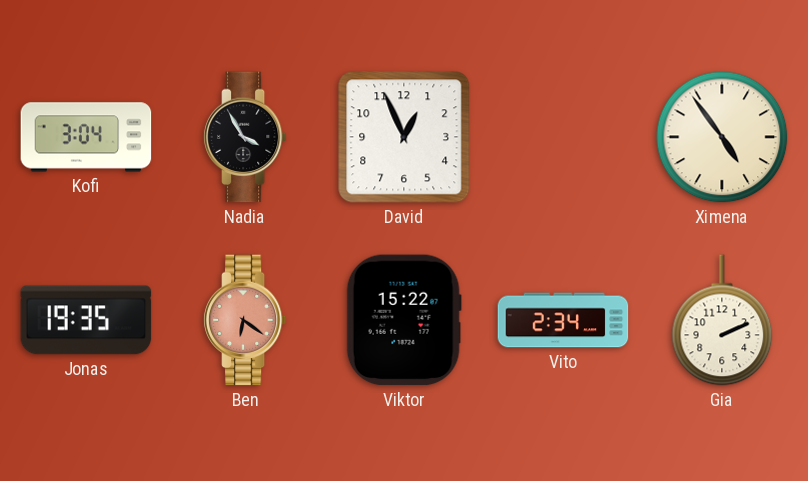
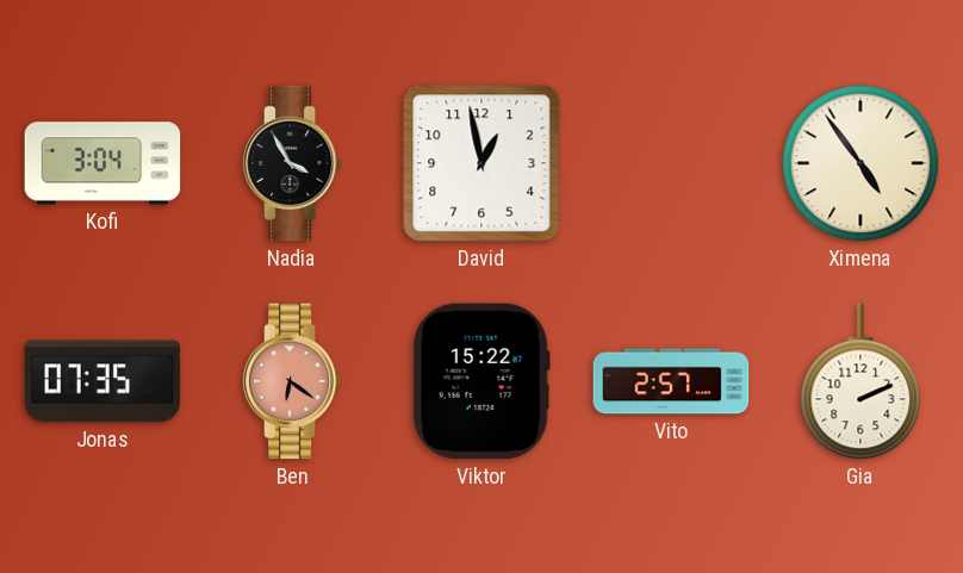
David: 12:56 -> 12:58 (481, 163)
Jonas: 19:35 -> 07:35 (102, 381)
Vito: 2:34 -> 2:57 (671, 381)
